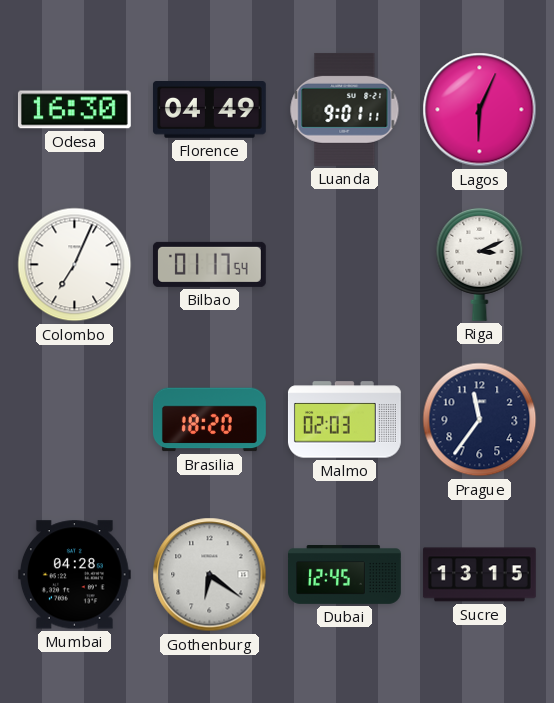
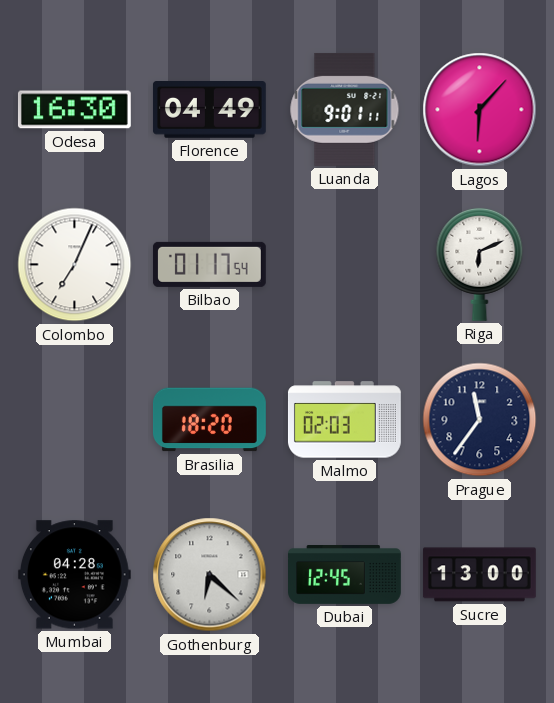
Lagos: 6:04 -> 6:07 (480, 110)
Riga: 3:11 -> 6:11 (480, 264)
Gothenburg: 6:21 -> 6:22 (210, 575)
Sucre: 13:15 -> 13:00 (479, 575)
